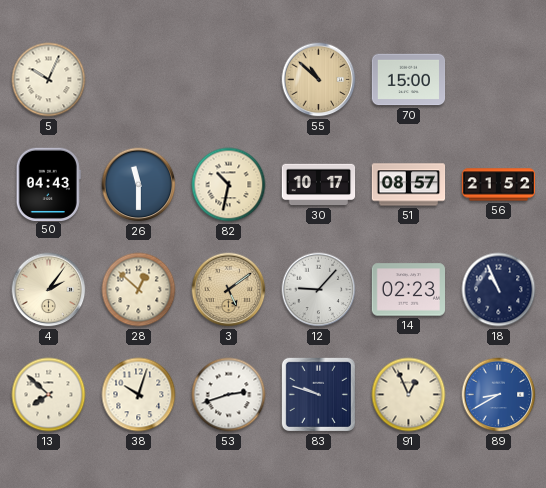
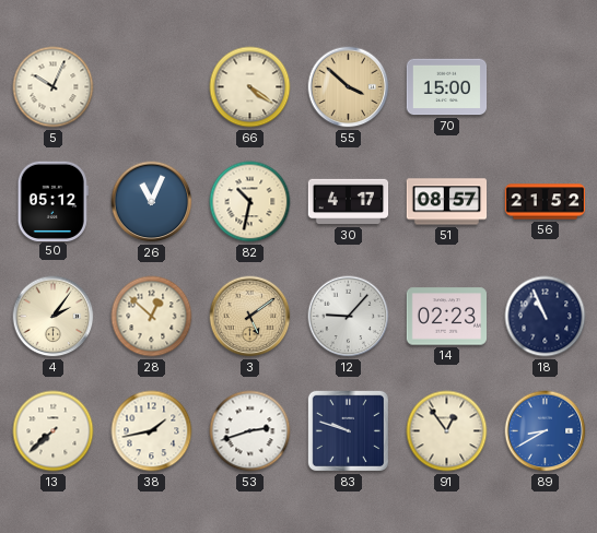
66: none -> 4:21 (250, 87)
55: 10:52 -> 3:52 (349, 87)
50: 04:43 -> 05:12 (52, 201)
26: 11:30 -> 11:04 (152, 202)
30: 10:17 -> 4:17 (349, 202)
13: 7:52 -> 7:38 (54, 431)
38: 10:03 -> 1:43 (152, 431)
91: 12:56 -> 12:54 (447, 431)
